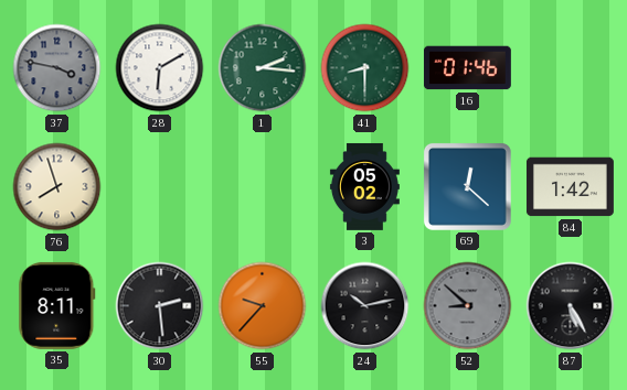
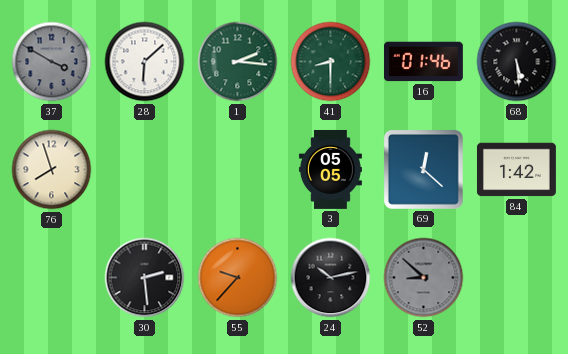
37: 3:47 -> 3:50 (52, 62)
28: 6:10 -> 6:08 (145, 62)
68: none -> 5:29 (517, 62)
3: 05:02 -> 05:05 (330, 169)
35: 8:11 -> none (57, 305)
87: 5:25 -> none (571, 306)
